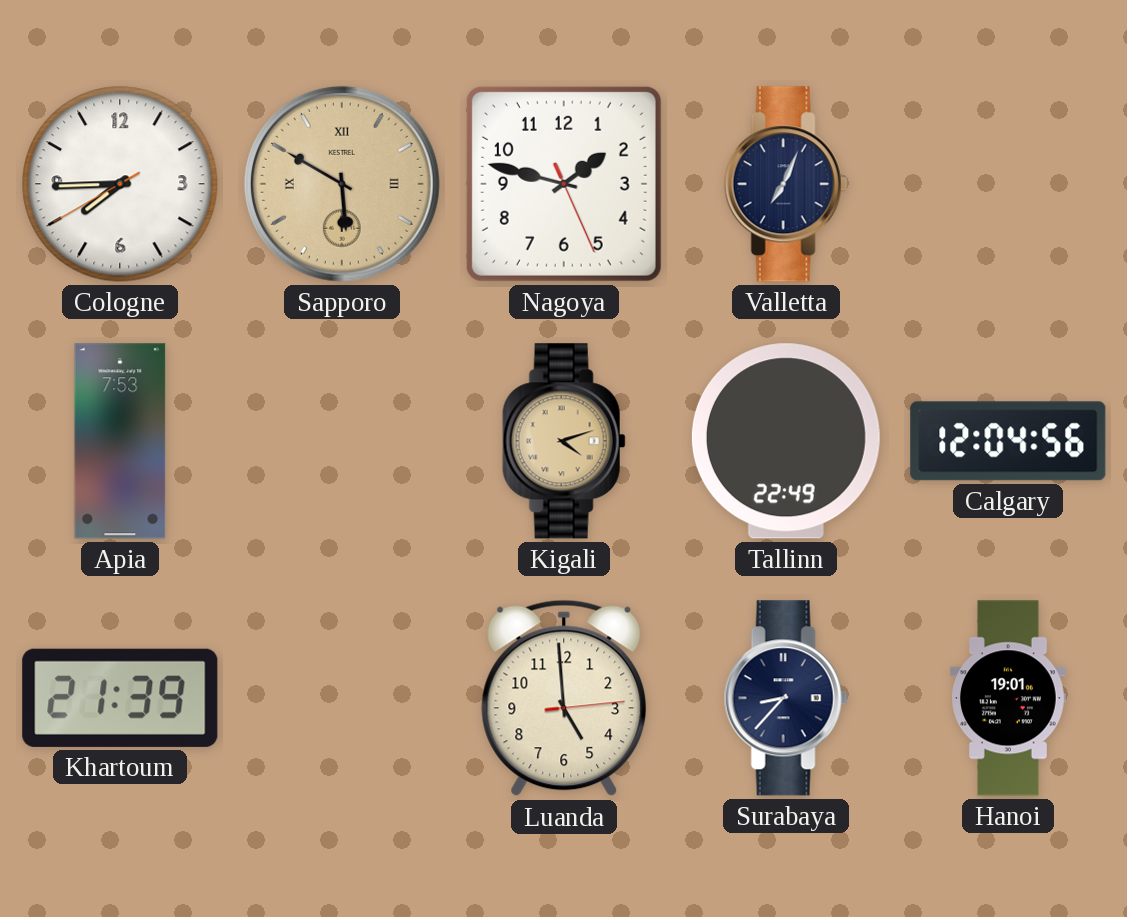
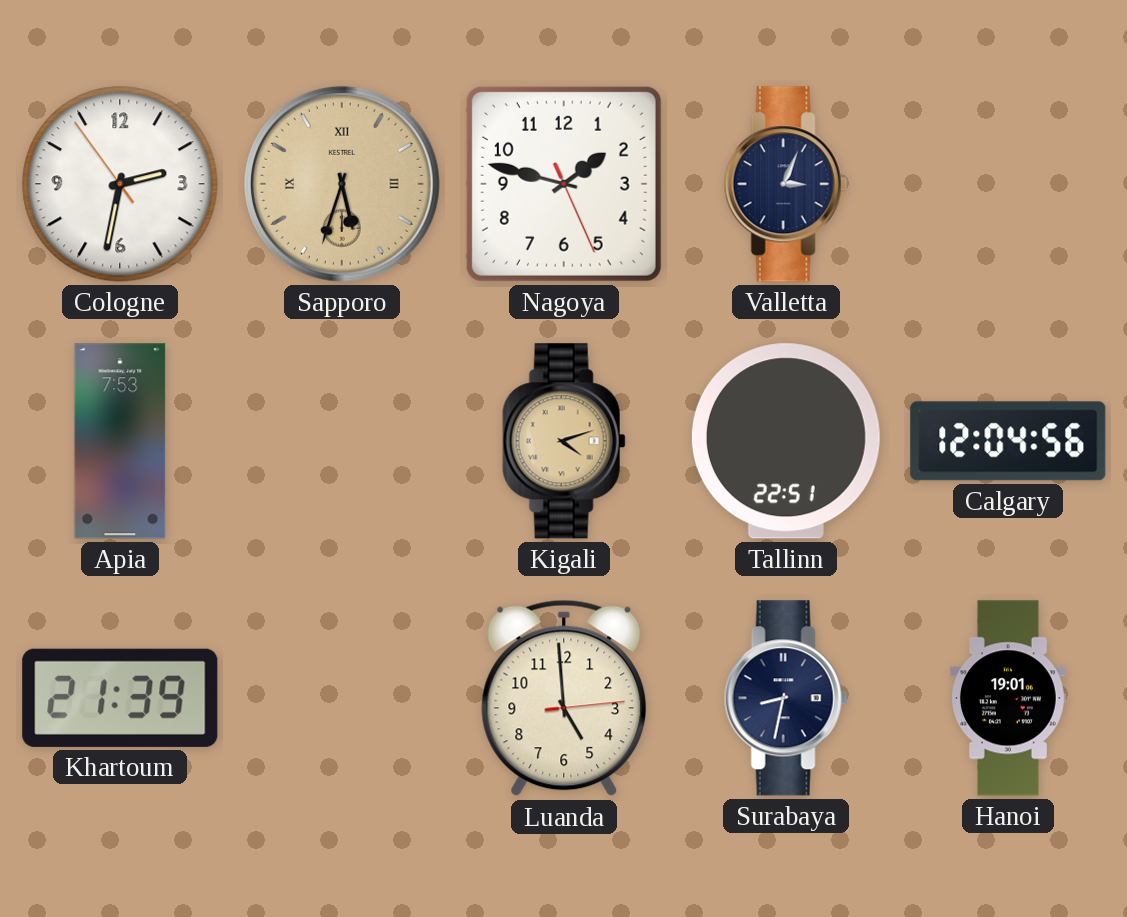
Cologne: 7:44 -> 2:31 (120, 184)
Sapporo: 5:50 -> 5:33 (342, 184)
Valletta: 7:04 -> 3:04 (786, 184)
Tallinn: 22:49 -> 22:51 (786, 441)
Surabaya: 8:37 -> 8:32 (786, 698)
